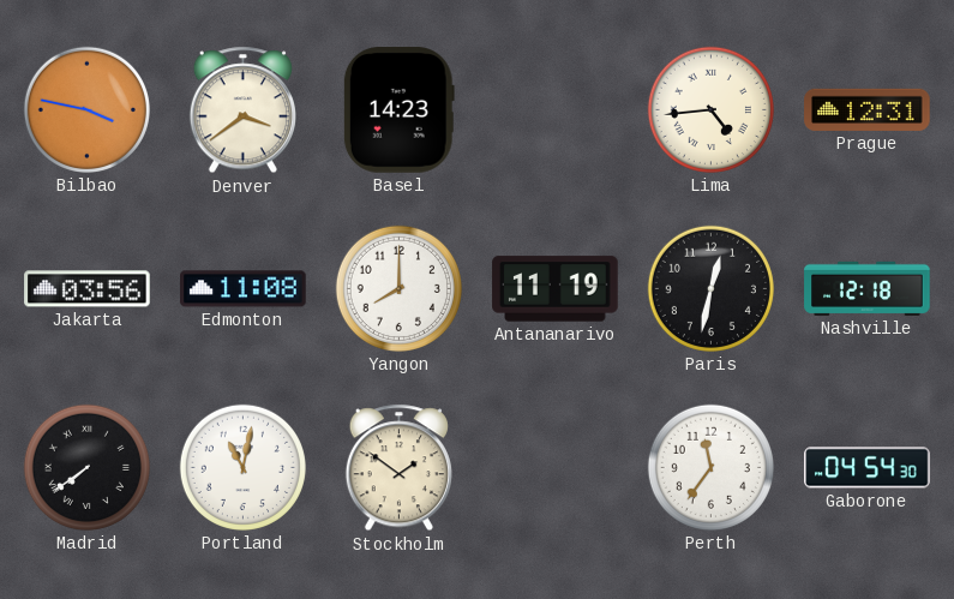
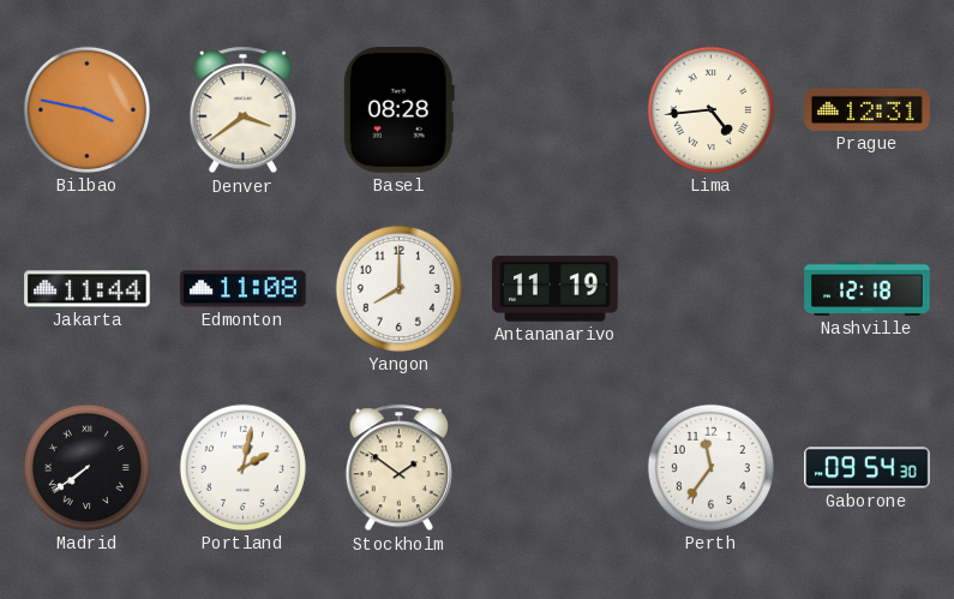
Basel: 14:23 -> 08:28 (398, 110)
Jakarta: 03:56 -> 11:44 (88, 289)
Paris: 12:32 -> none (710, 288)
Portland: 11:02 -> 2:02 (242, 467)
Gaborone: 04:54 -> 09:54 (868, 468)
